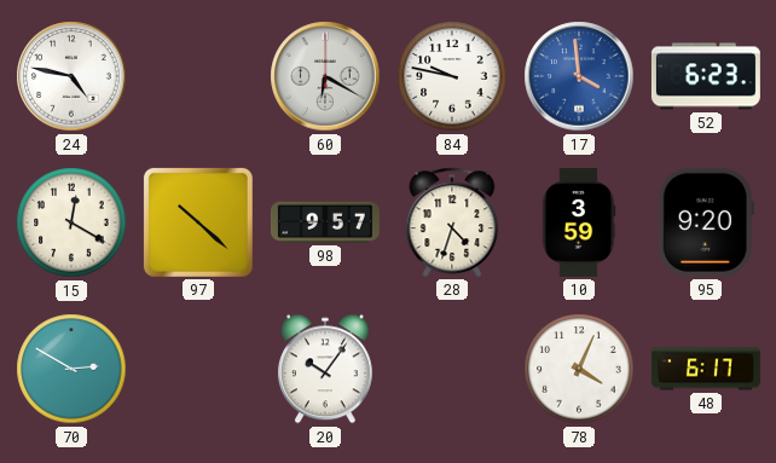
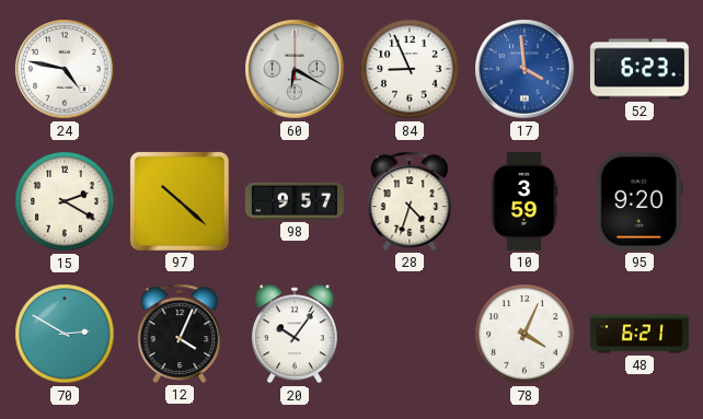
84: 9:47 -> 8:56 (410, 69)
15: 12:20 -> 2:20 (65, 201)
12: none -> 4:04 (180, 334)
48: 6:17 -> 6:21 (639, 334)
